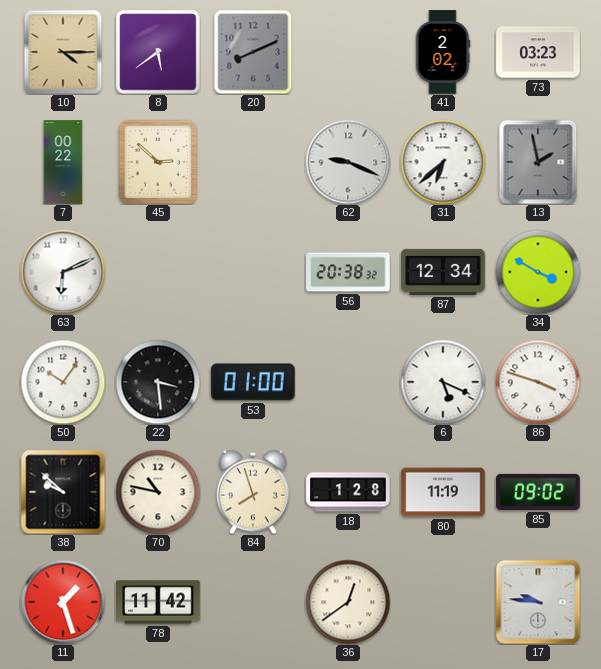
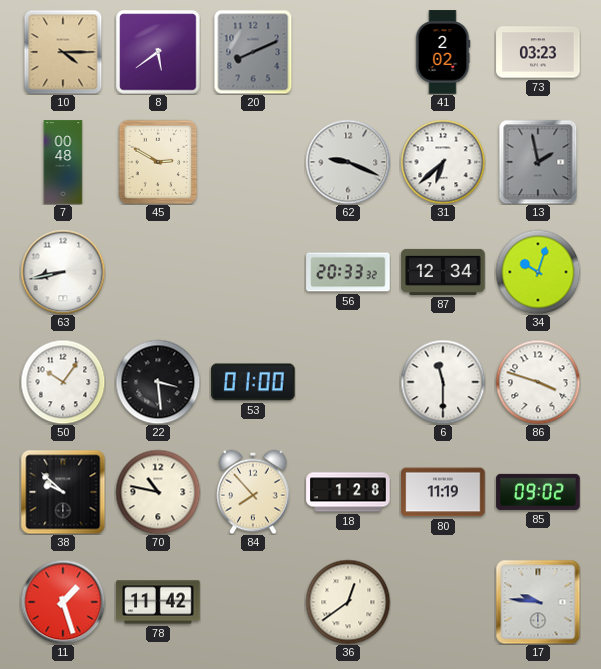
7: 00:22 -> 00:48 (63, 162)
45: 2:52 -> 2:50 (158, 162)
63: 6:11 -> 8:43 (63, 272)
56: 20:38 -> 20:33 (348, 272)
34: 3:50 -> 10:03 (538, 272)
6: 5:19 -> 11:30 (443, 382)
84: 7:57 -> 7:53 (253, 492)
